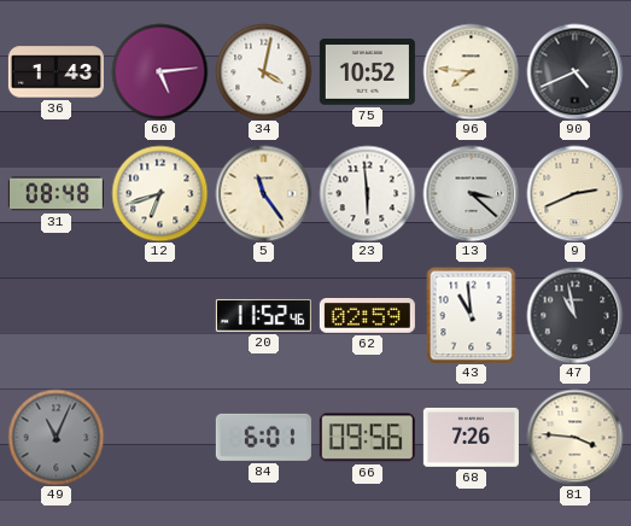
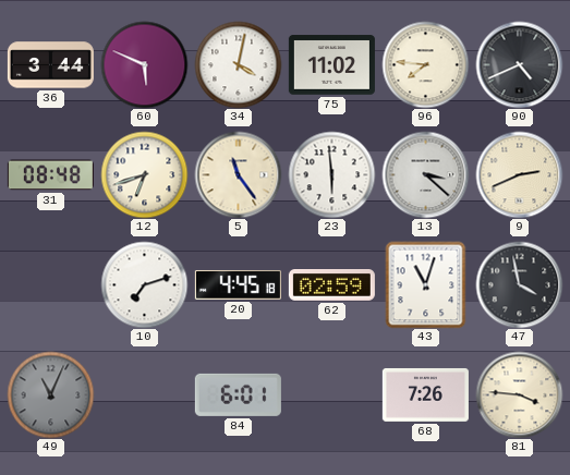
36: 1:43 -> 3:44 (50, 65)
60: 5:14 -> 5:49 (144, 64)
75: 10:52 -> 11:02 (331, 65)
10: none -> 7:12 (144, 284)
20: 11:52 -> 4:45 (238, 284)
43: 10:59 -> 11:03 (426, 284)
47: 10:58 -> 3:58 (519, 284)
66: 09:56 -> none (367, 438)
